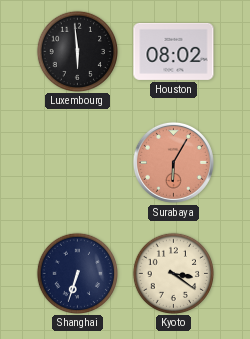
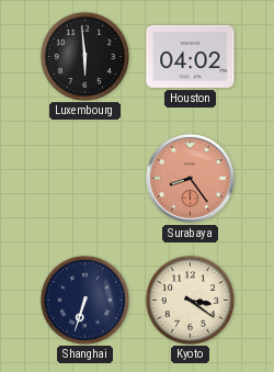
Houston: 08:02 -> 04:02 (191, 56)
Surabaya: 6:05 -> 8:24 (190, 178)
